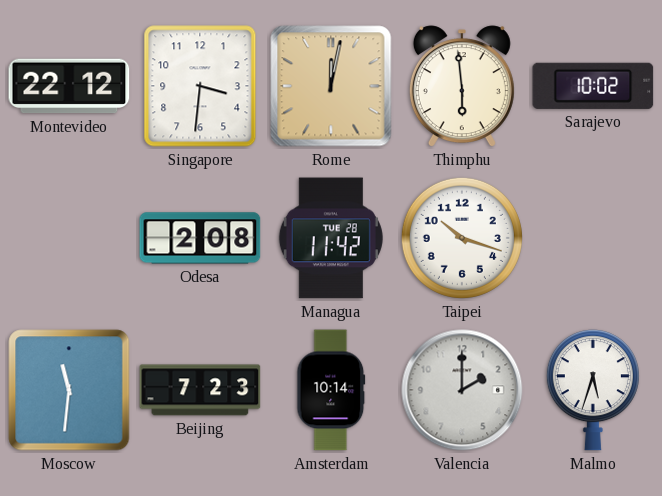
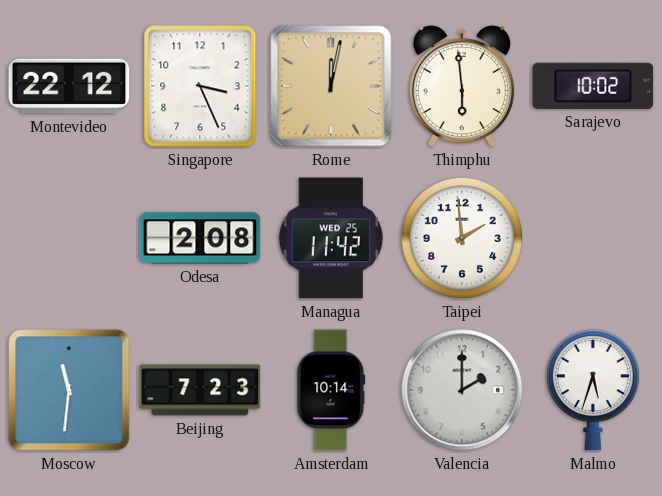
Singapore: 3:31 -> 3:26 (200, 86)
Managua date: TUE 28 -> WED 25 (331, 238)
Taipei: 10:18 -> 1:59 (462, 238)
